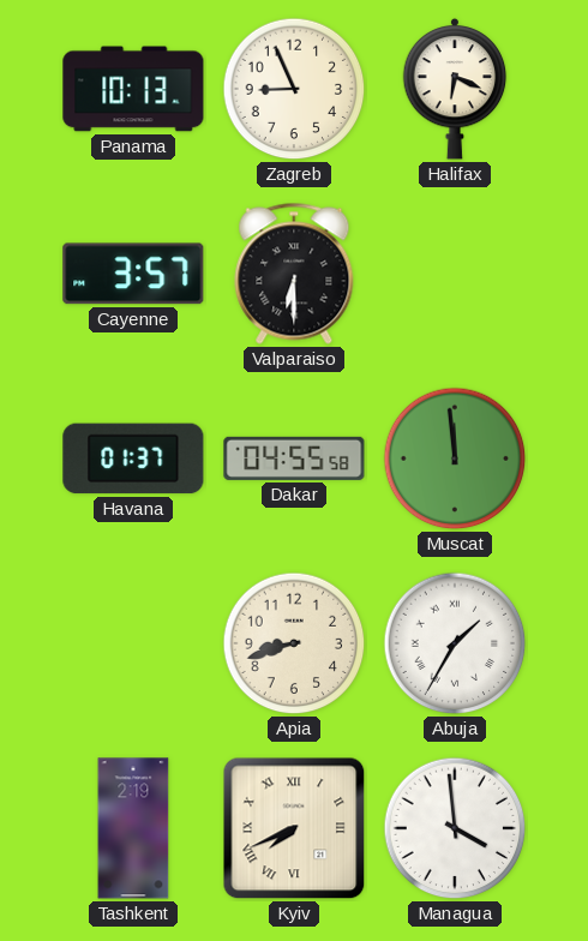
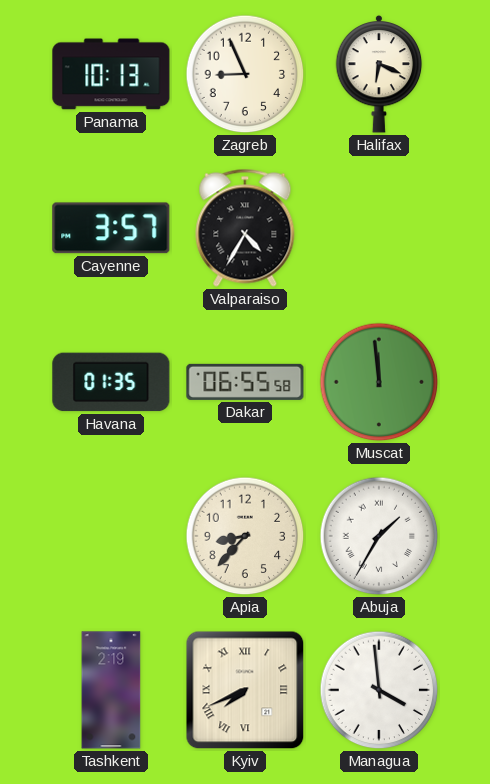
Valparaiso: 6:30 -> 4:35 (245, 228)
Havana: 01:37 -> 01:35 (111, 382)
Dakar: 04:55 -> 06:55 (245, 382)
Apia: 8:42 -> 8:37 (245, 536)
